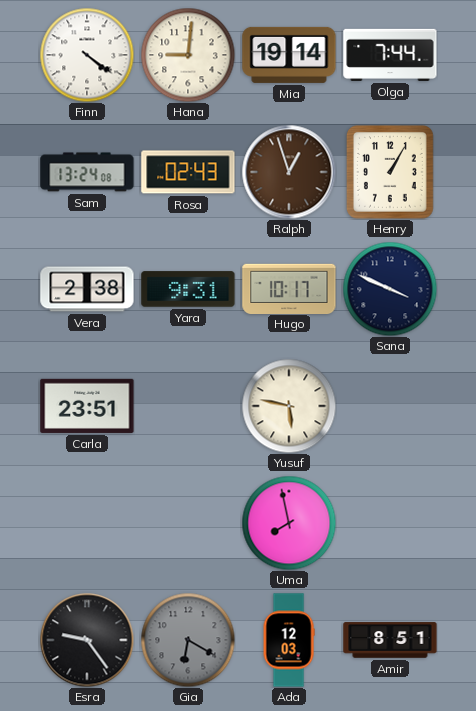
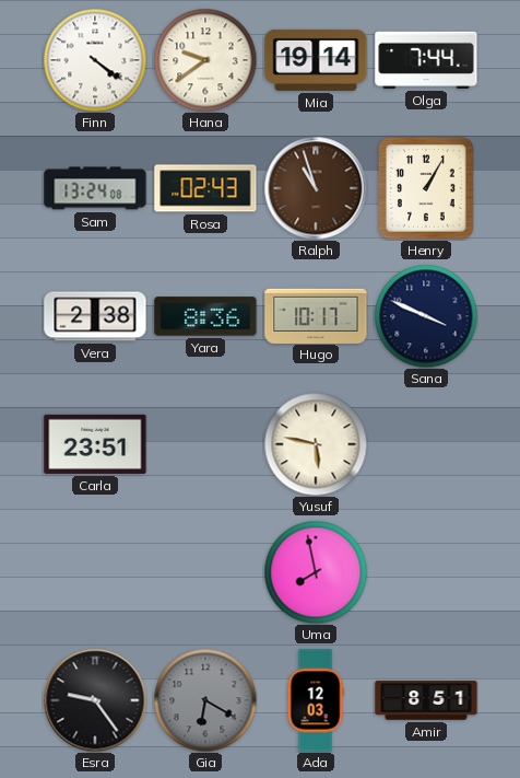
Hana: 9:01 -> 9:39 (205, 60)
Ralph: 12:57 -> 10:57 (316, 188)
Yara: 9:31 -> 8:36 (205, 316)
